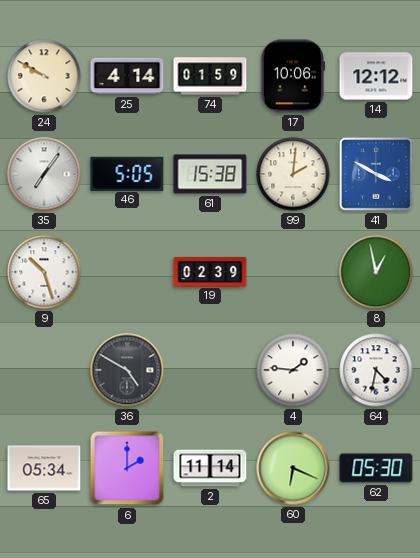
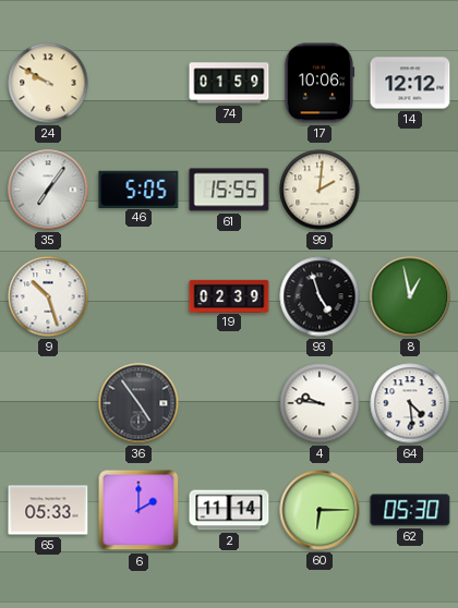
25: 4:14 -> none (127, 76)
61: 15:38 -> 15:55 (229, 190)
41: 3:50 -> none (377, 175)
93: none -> 4:57 (320, 296)
36: 4:50 -> 4:54 (138, 403)
4: 1:46 -> 9:46 (320, 403)
64: 4:32 -> 4:29 (410, 403)
65: 05:34 -> 05:33 (48, 510)
60: 6:19 -> 6:15 (320, 510)
